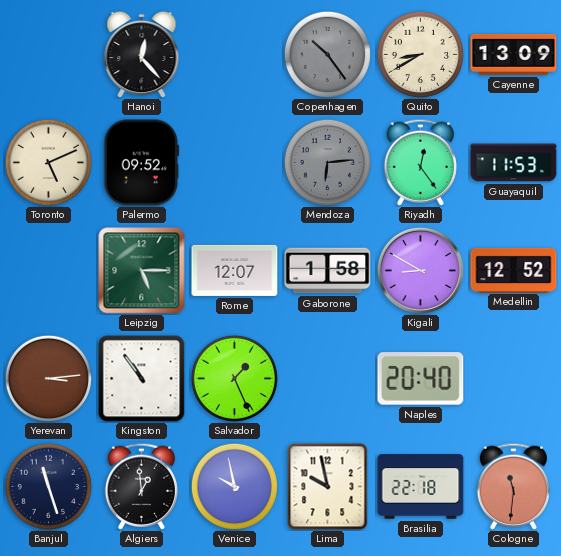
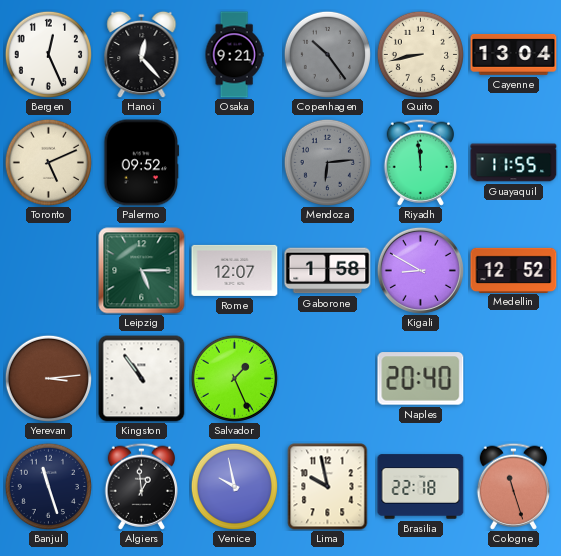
Bergen: none -> 12:26 (48, 54)
Osaka: none -> 9:21 (234, 55)
Quito: 8:40 -> 8:43 (420, 54)
Cayenne: 13:09 -> 13:04 (514, 54)
Riyadh: 12:24 -> 11:59 (420, 162)
Guayaquil: 11:53 -> 11:55 (514, 163)
Cologne: 11:31 -> 11:27 (513, 486)
